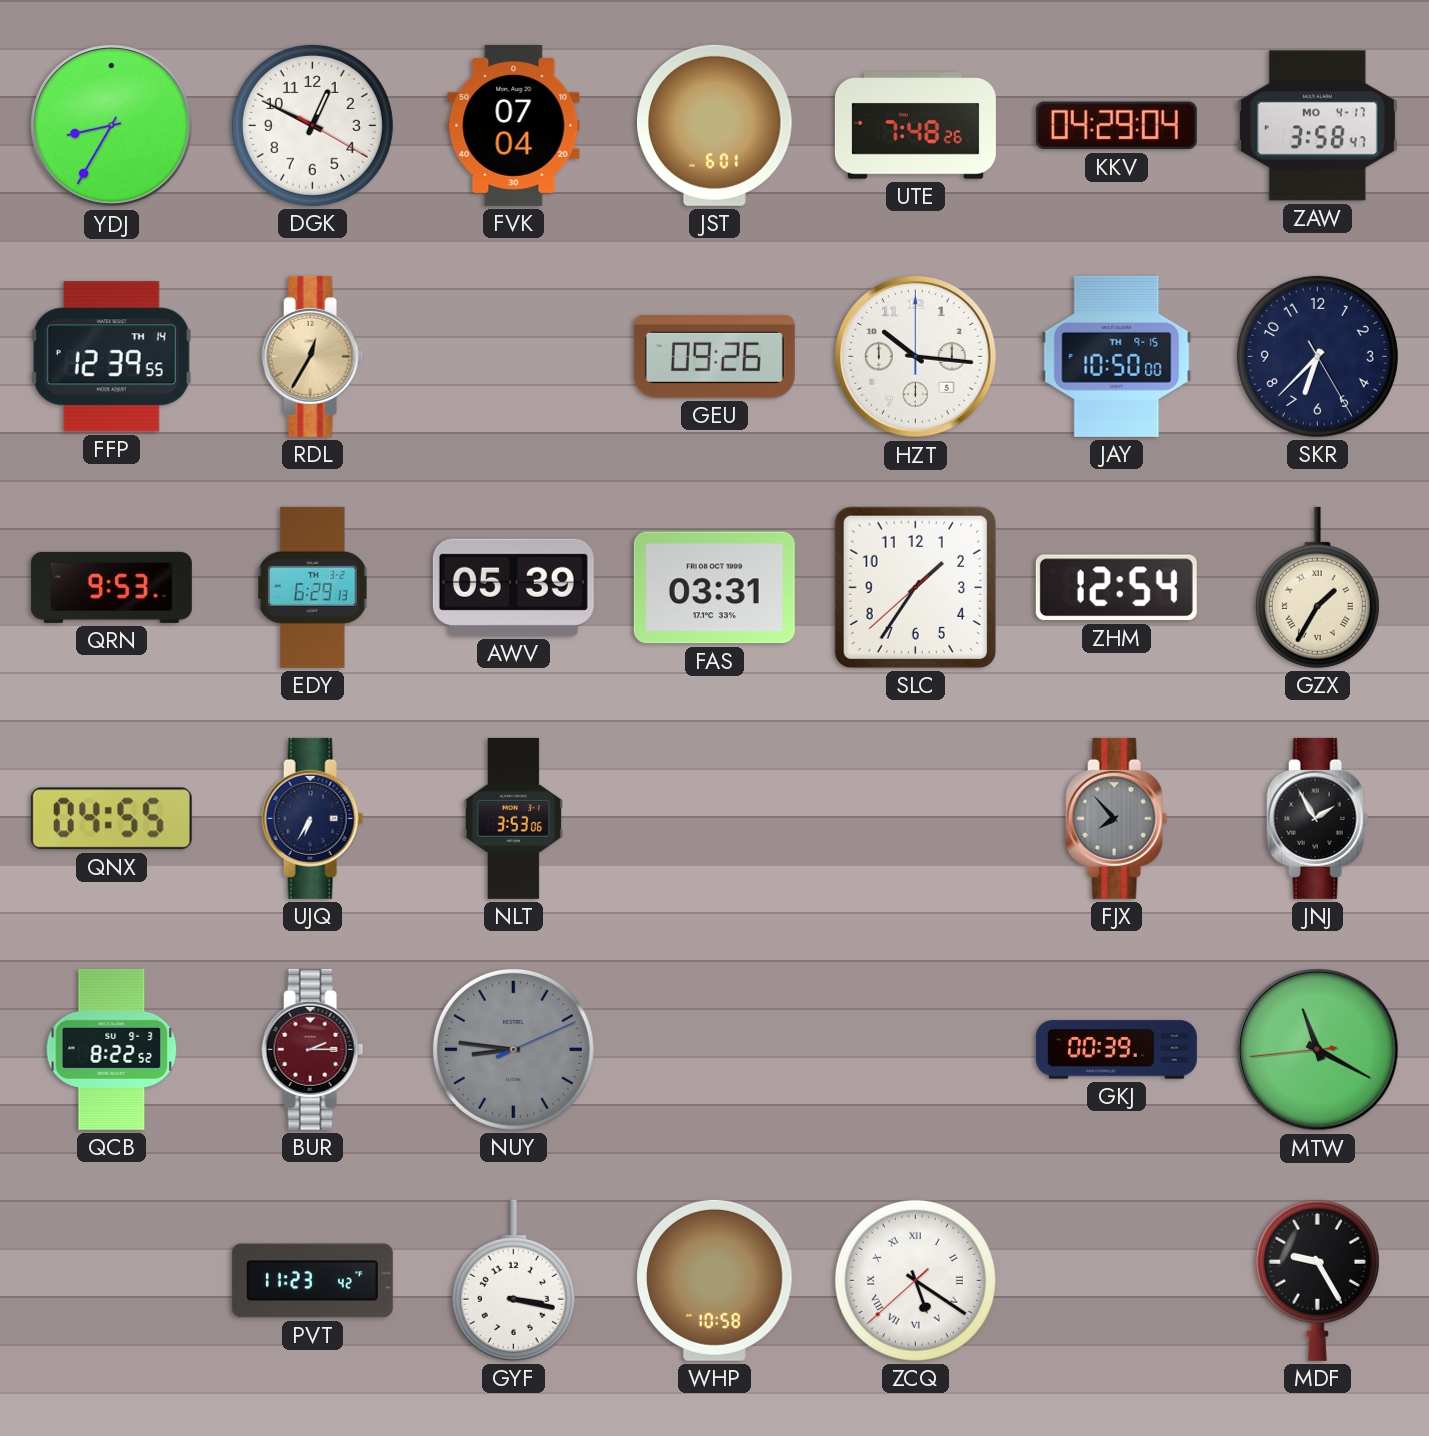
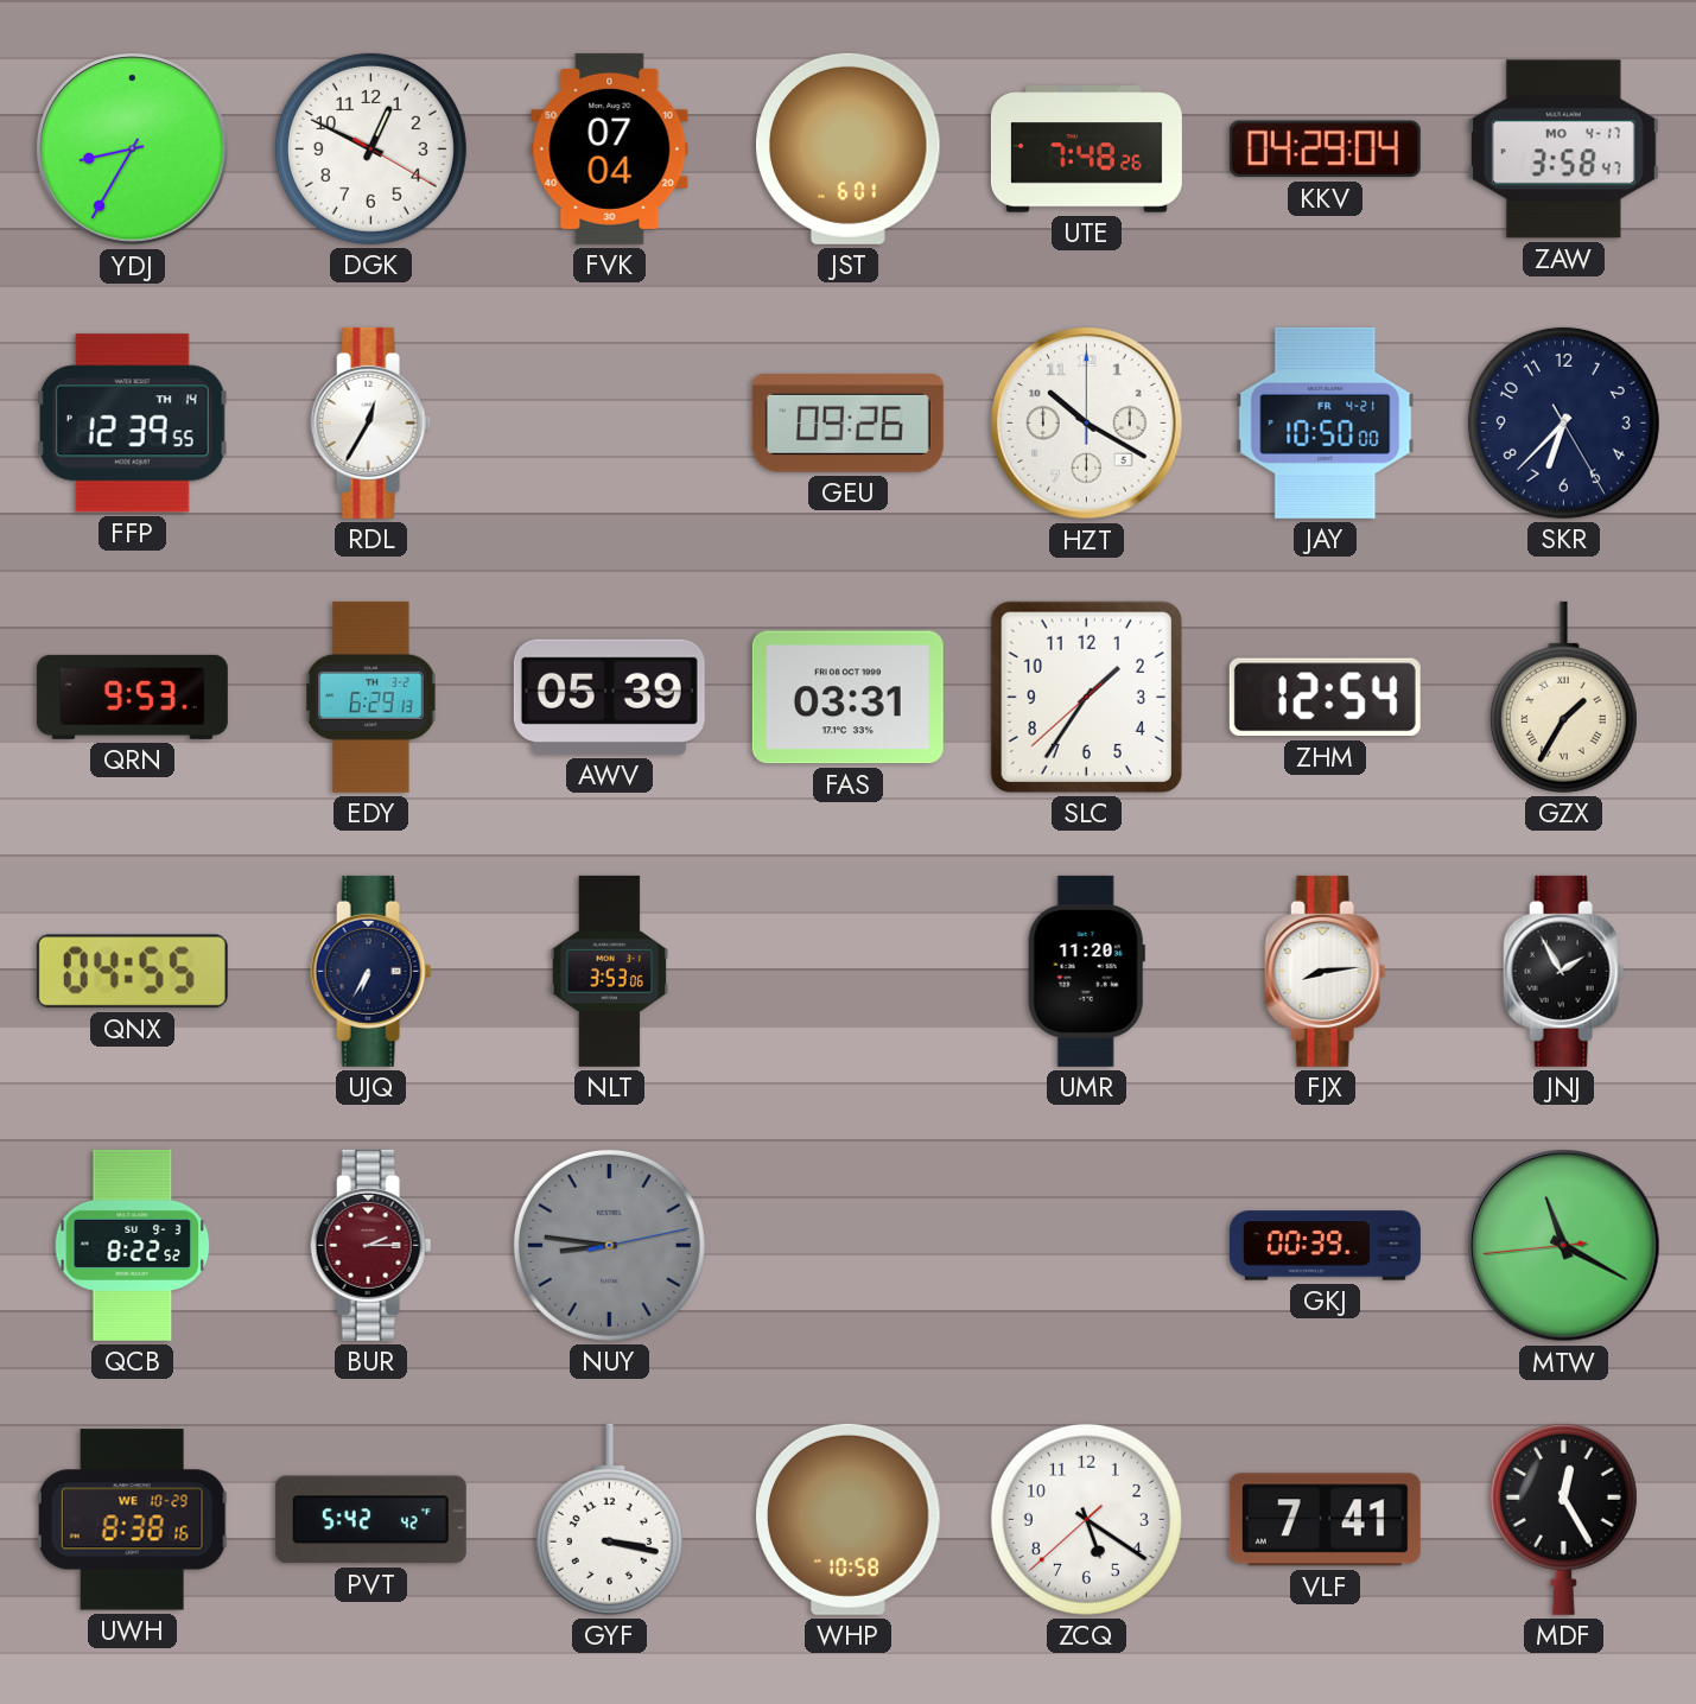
RDL dial: champagne -> white (371, 422)
HZT: 10:16 -> 10:20 (1087, 424)
JAY date: TH 9-15 -> FR 4-21 (1326, 422)
UMR: none -> 11:20 (1086, 971)
FJX: 7:53 -> 8:14 (1326, 971)
FJX dial: grey -> white (1326, 971)
NUY: 8:46:11 -> 8:46:13 (609, 1245)
UWH: none -> 8:38 (133, 1520)
PVT: 11:23 -> 5:42 (370, 1520)
ZCQ numerals: Roman -> Arabic (1086, 1519)
VLF: none -> 7:41 (1325, 1520)
MDF: 9:25 -> 12:25 (1563, 1519)
